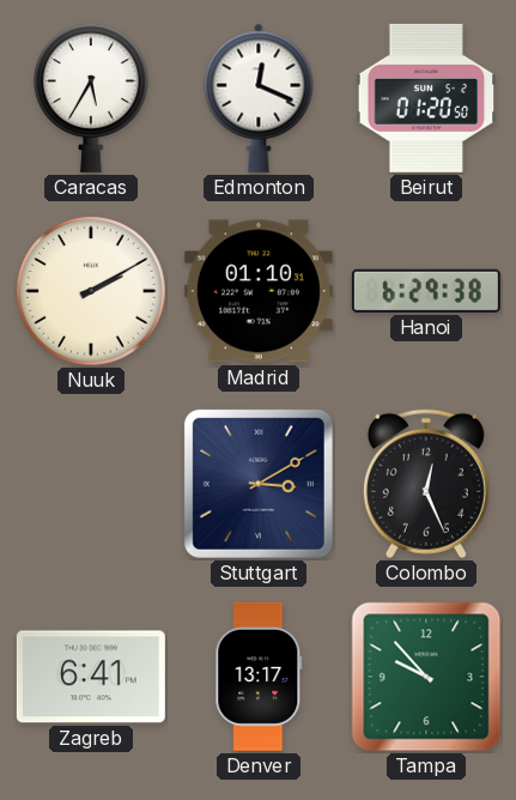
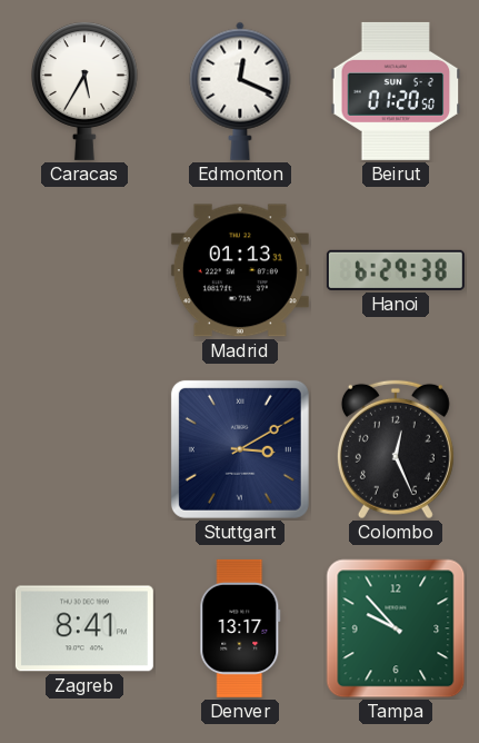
Nuuk: 2:10 -> none (91, 291)
Madrid: 01:10 -> 01:13 (240, 270)
Zagreb: 6:41 -> 8:41 (84, 628)
